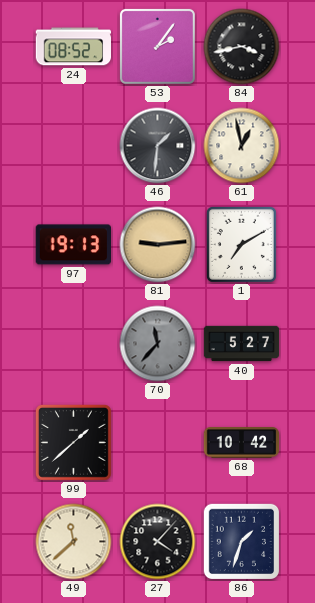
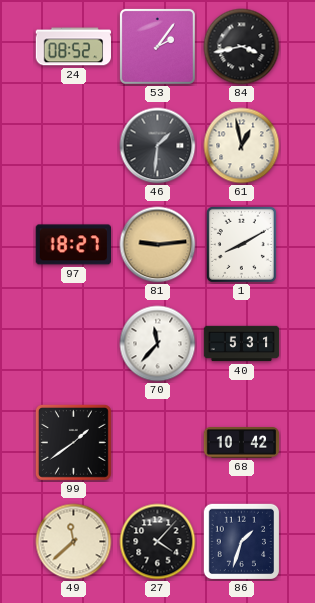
97: 19:13 -> 18:27 (73, 245)
1: 7:10 -> 8:10 (241, 244)
70 dial: grey -> white (158, 344)
40: 5:27 -> 5:31 (242, 344)
99: 1:38 -> 1:39 (73, 442)
